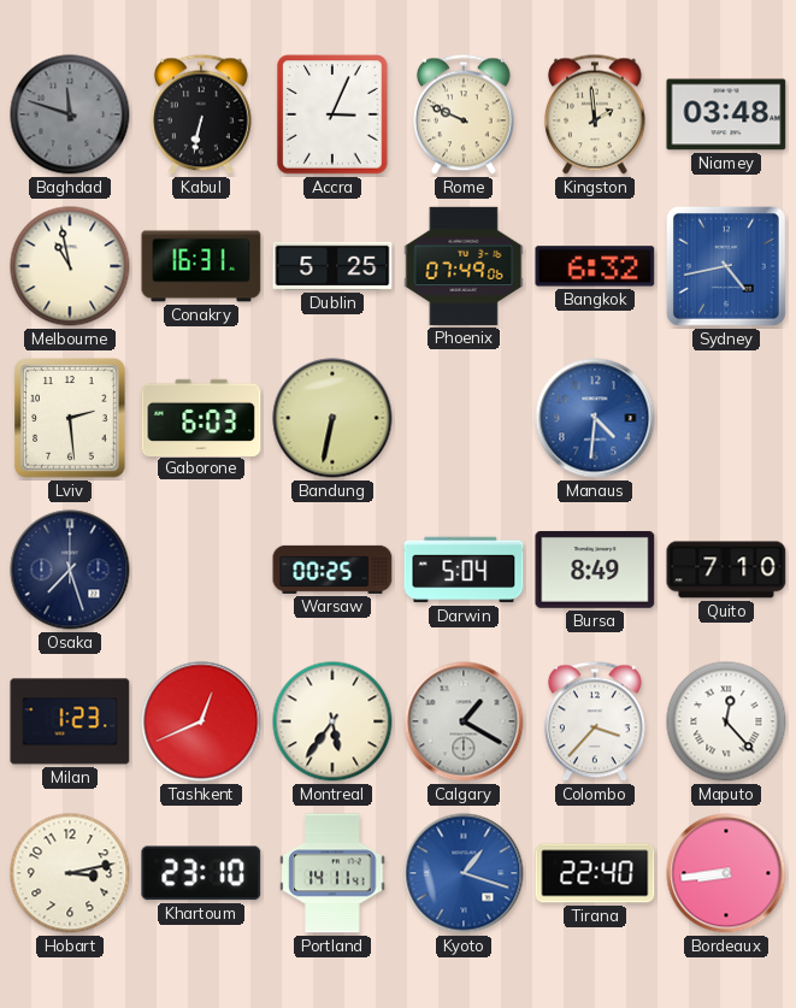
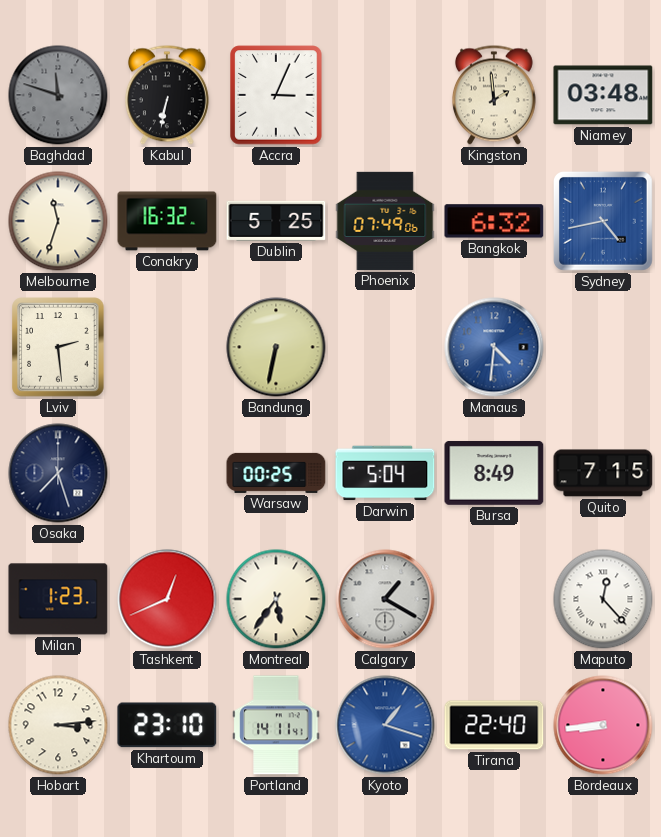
Rome: 9:49 -> none (464, 114)
Melbourne: 10:58 -> 11:33 (58, 221)
Conakry: 16:31 -> 16:32 (167, 221)
Gaborone: 6:03 -> none (201, 417)
Quito: 7:10 -> 7:15 (603, 473)
Colombo: 3:37 -> none (595, 721)
Hobart: 3:13 -> 3:14 (58, 725)
